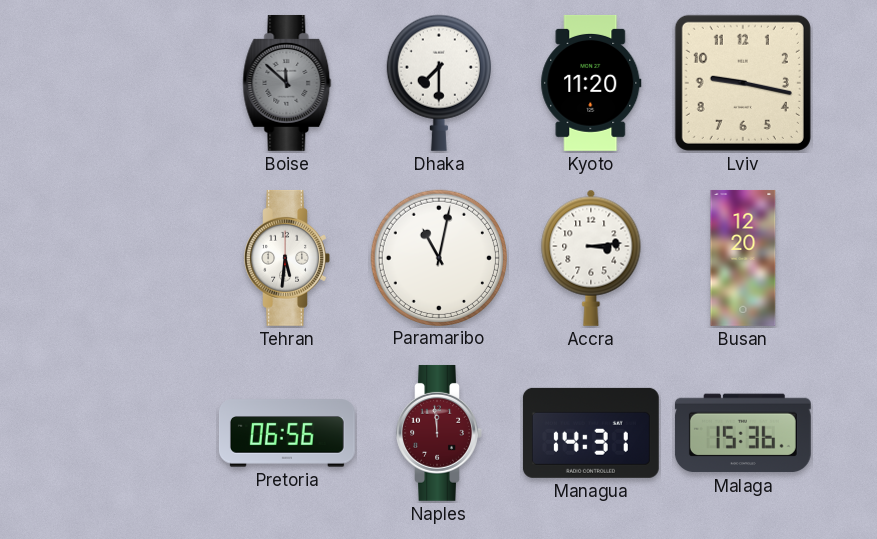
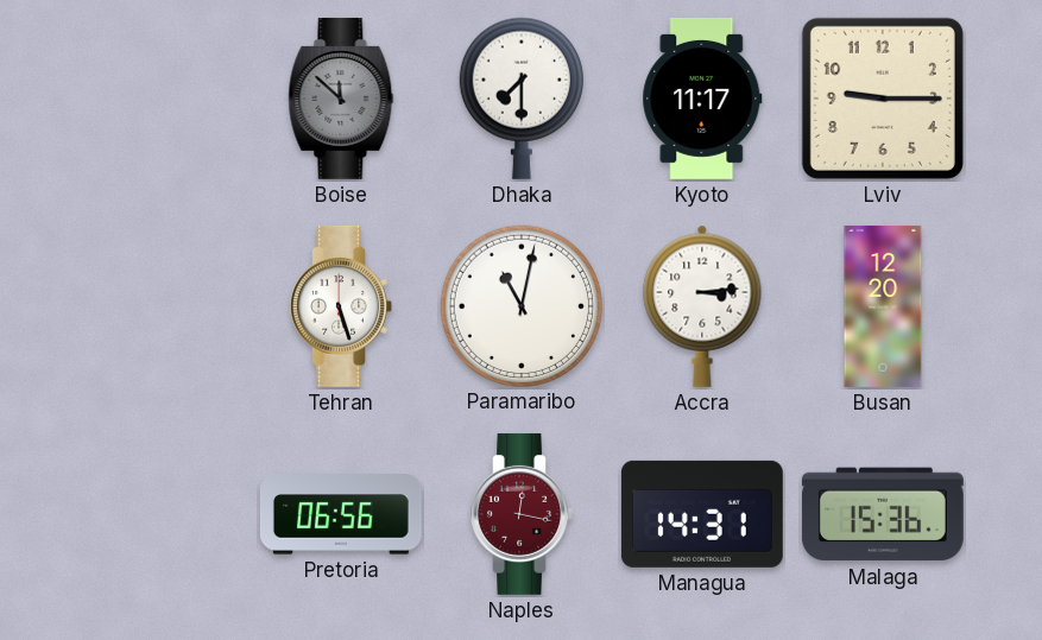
Kyoto: 11:20 -> 11:17 (702, 99)
Lviv: 9:17 -> 9:15 (883, 99)
Tehran: 5:31 -> 5:27 (341, 306)
Naples: 11:59 -> 12:17 (522, 514)
